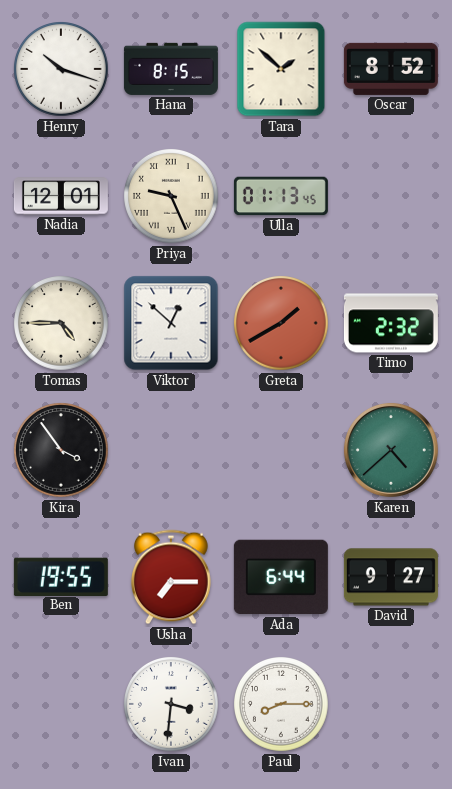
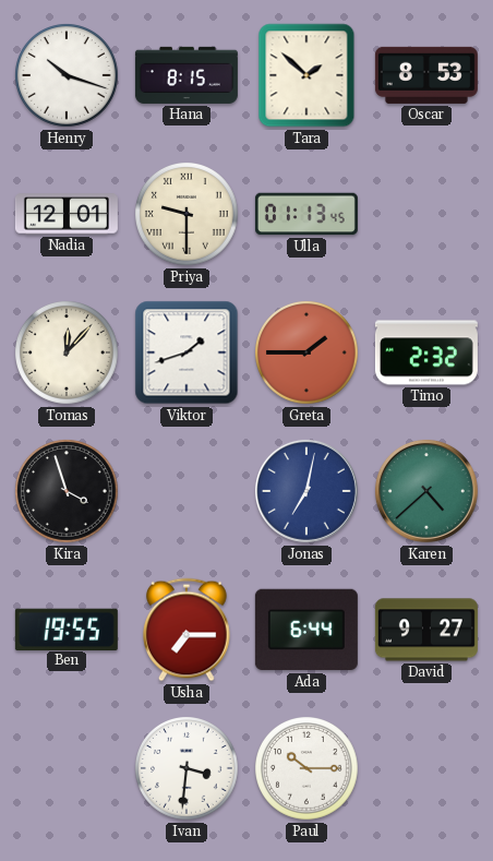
Oscar: 8:52 -> 8:53 (426, 75)
Priya: 9:26 -> 9:30 (188, 215)
Tomas: 4:45 -> 12:07 (68, 354)
Viktor: 12:52 -> 1:42 (187, 352)
Greta: 1:40 -> 1:45 (308, 354)
Kira: 3:54 -> 3:57 (68, 492)
Jonas: none -> 7:02 (306, 491)
Paul: 8:15 -> 10:15 (308, 769)
